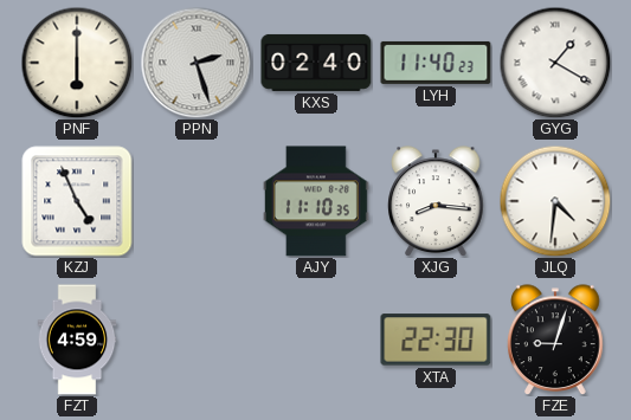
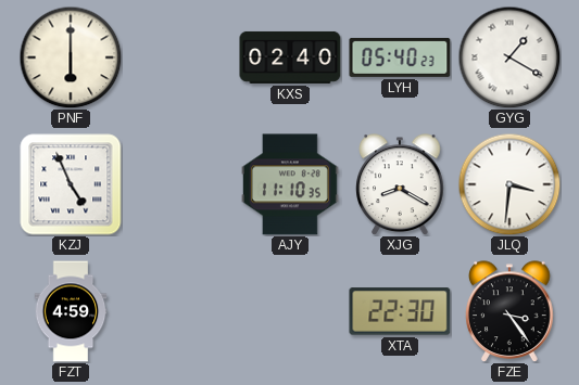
PPN: 2:27 -> none (197, 63)
LYH: 11:40 -> 05:40 (400, 57)
XJG: 8:16 -> 8:20 (400, 184)
JLQ: 4:31 -> 3:31 (509, 184)
FZE: 9:03 -> 3:24 (509, 311)
